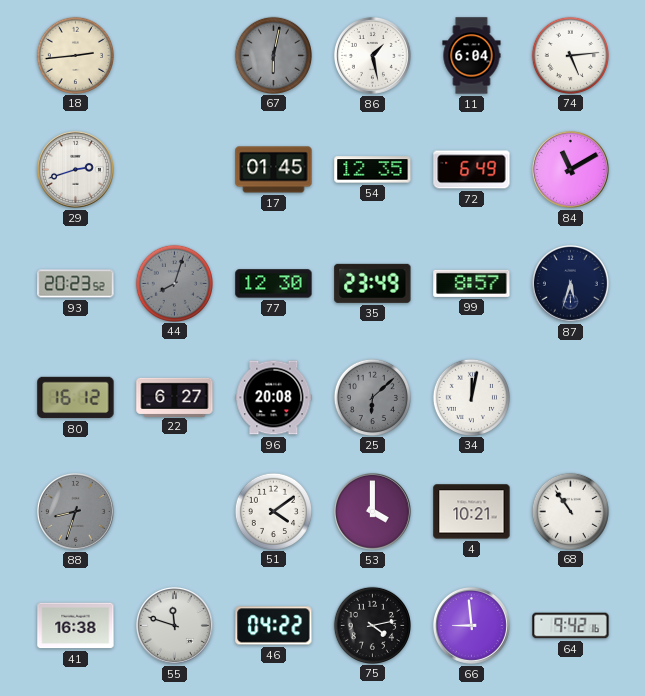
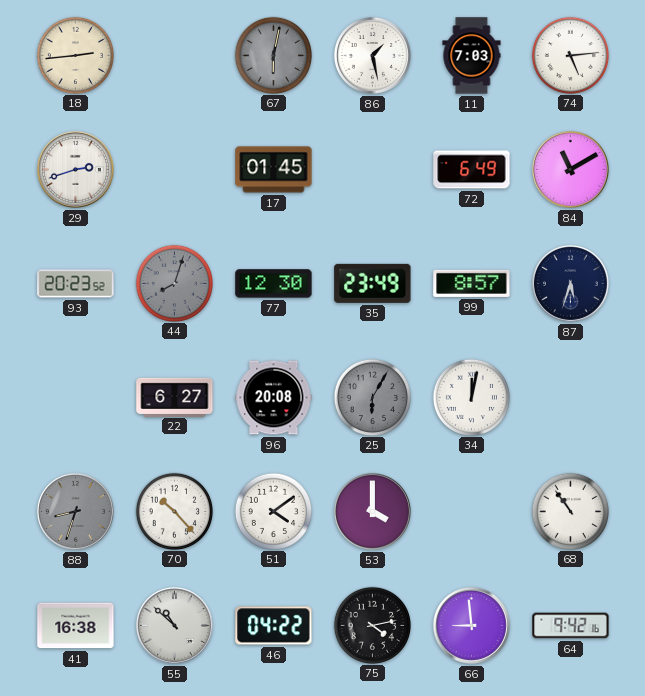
11: 6:04 -> 7:03 (472, 56)
54: 12:35 -> none (373, 170)
80: 16:12 -> none (76, 398)
25: 6:08 -> 6:05 (372, 397)
70: none -> 10:23 (174, 511)
4: 10:21 -> none (472, 512)
55: 11:48 -> 10:52 (174, 625)
